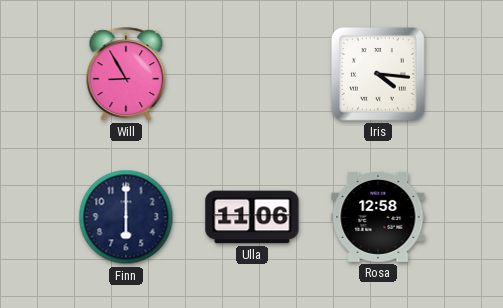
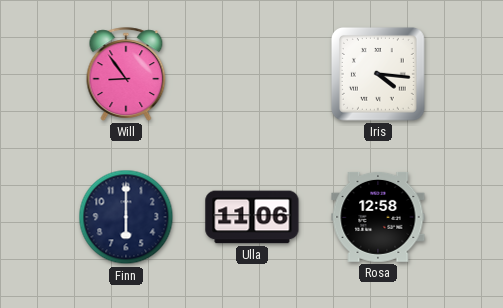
Will: 8:55 -> 8:54 (126, 74)
